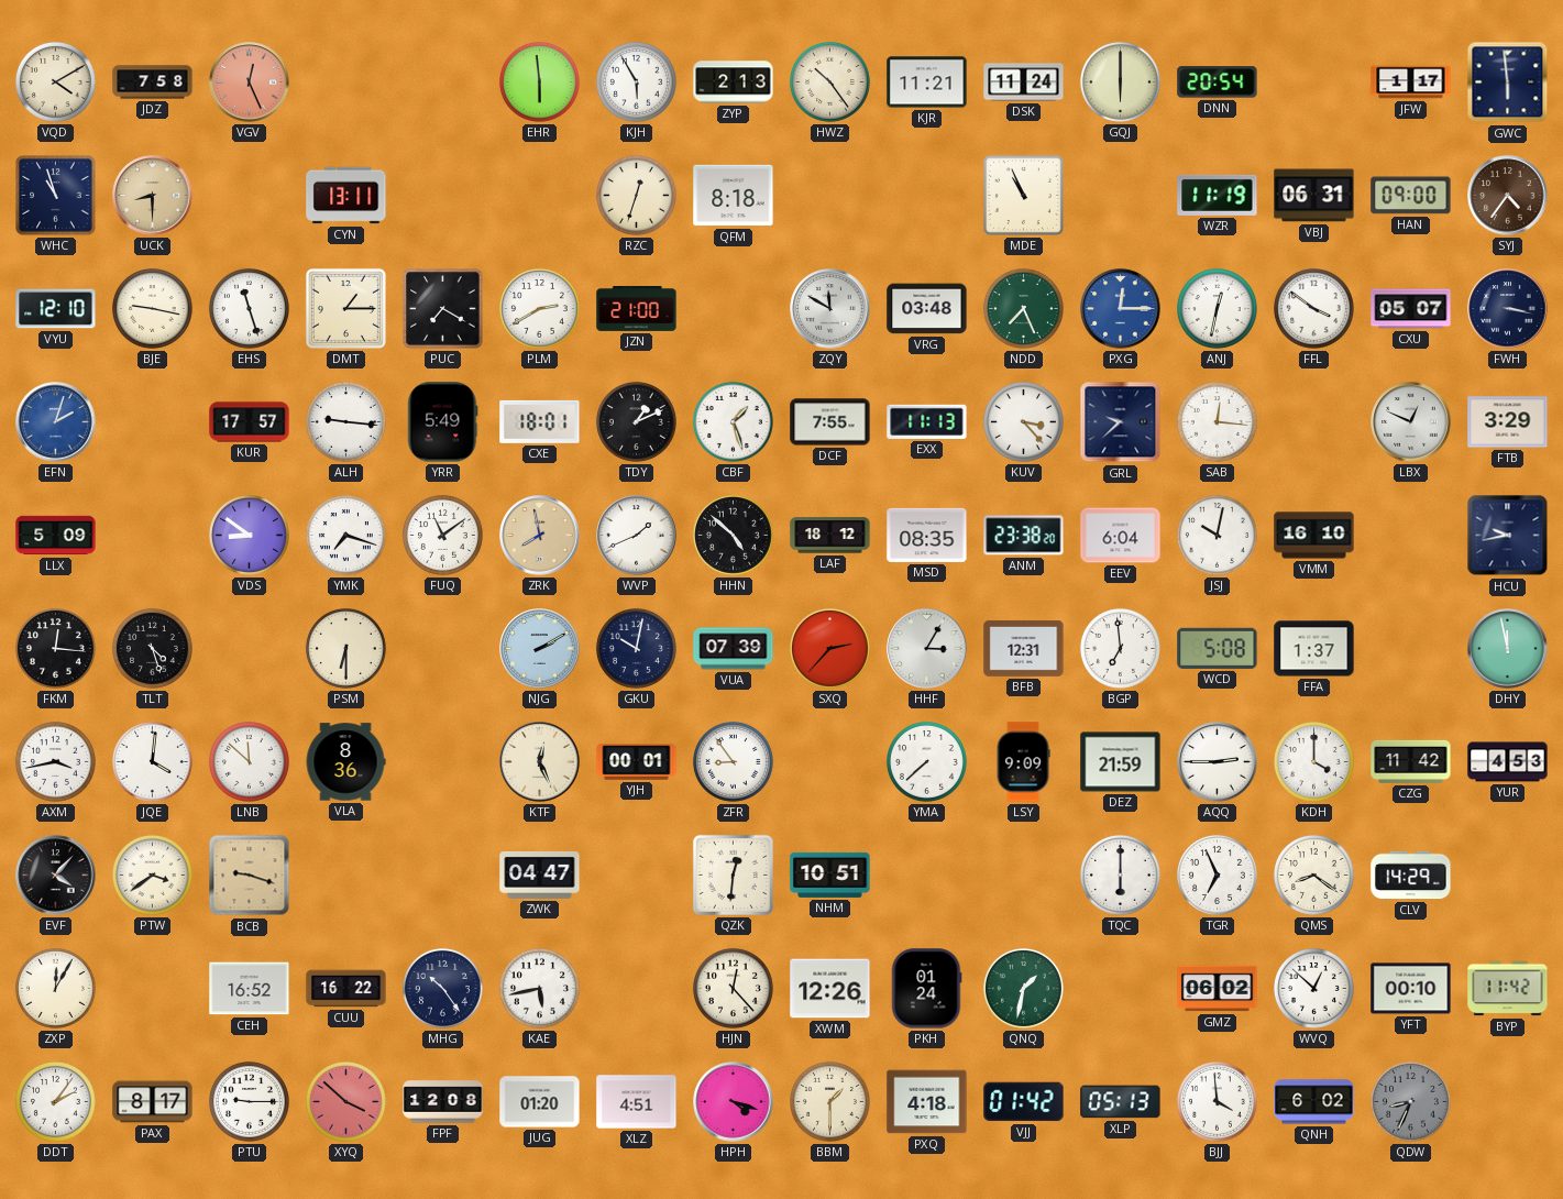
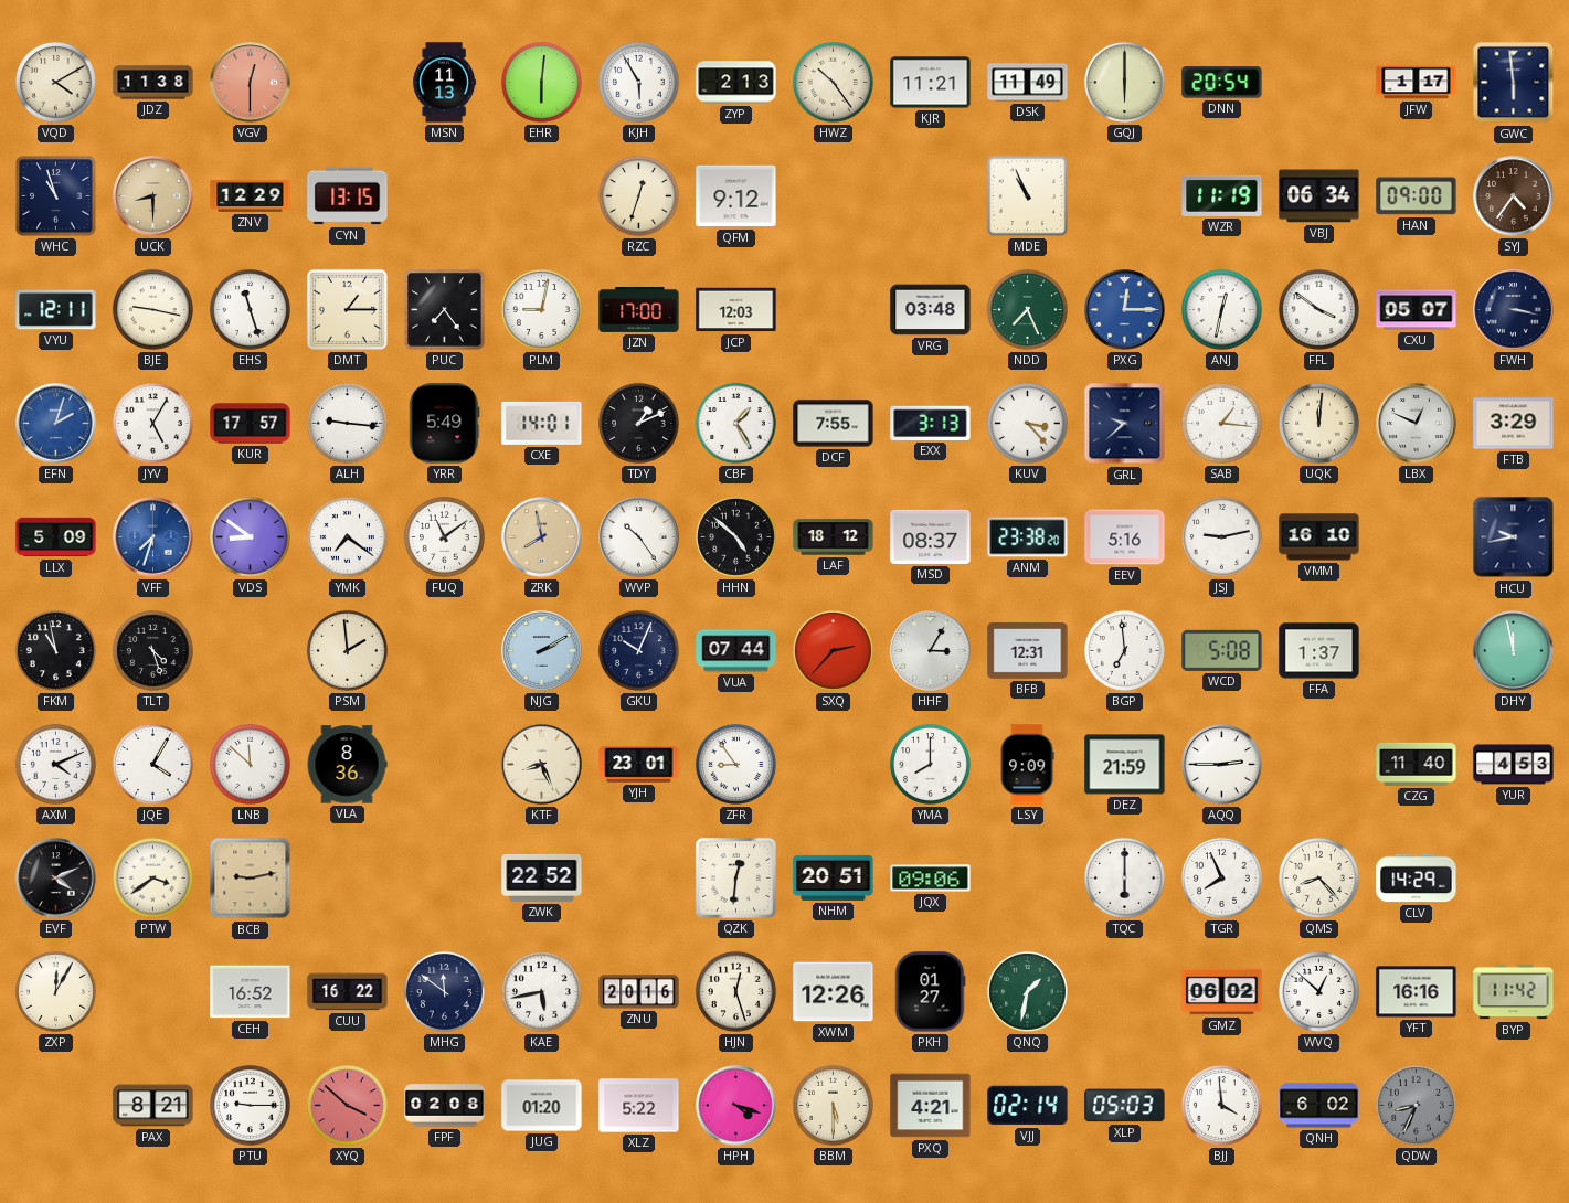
JDZ: 7:58 -> 11:38 (153, 83)
VGV: 12:26 -> 12:30 (251, 83)
MSN: none -> 11:13 (445, 83)
EHR: 5:59 -> 6:01 (541, 82)
DSK: 11:24 -> 11:49 (1028, 83)
ZNV: none -> 12:29 (251, 196)
CYN: 13:11 -> 13:15 (348, 196)
QFM: 8:18 -> 9:12 (736, 196)
VBJ: 06:31 -> 06:34 (1319, 196)
VYU: 12:10 -> 12:11 (56, 310)
PUC: 7:20 -> 7:24 (445, 310)
PLM: 2:40 -> 9:02 (541, 309)
JZN: 21:00 -> 17:00 (639, 309)
JCP: none -> 12:03 (736, 310)
ZQY: 11:50 -> none (830, 309)
JYV: none -> 5:05 (152, 423)
CXE: 18:01 -> 14:01 (542, 423)
CBF: 1:27 -> 1:25 (735, 423)
EXX: 11:13 -> 3:13 (931, 423)
SAB: 12:16 -> 1:16 (1221, 423)
UQK: none -> 12:01 (1318, 423)
VFF: none -> 7:33 (153, 537)
YMK: 7:18 -> 7:21 (347, 536)
WVP: 1:41 -> 10:24 (639, 537)
MSD: 08:35 -> 08:37 (931, 536)
EEV: 6:04 -> 5:16 (1125, 537)
JSJ: 10:02 -> 9:13 (1221, 536)
FKM: 12:16 -> 10:58 (55, 650)
PSM: 6:30 -> 1:59 (347, 650)
GKU: 10:02 -> 10:04 (638, 650)
VUA: 07:39 -> 07:44 (736, 651)
AXM: 3:43 -> 4:11 (55, 764)
JQE: 4:01 -> 4:05 (152, 764)
KTF: 12:26 -> 8:26 (542, 765)
YJH: 00:01 -> 23:01 (639, 765)
YMA: 7:38 -> 8:00 (930, 764)
KDH: 4:00 -> none (1313, 761)
CZG: 11:42 -> 11:40 (1417, 764)
EVF: 4:07 -> 4:11 (56, 879)
BCB: 9:18 -> 9:13 (251, 879)
ZWK: 04:47 -> 22:52 (542, 877)
NHM: 10:51 -> 20:51 (834, 877)
JQX: none -> 09:06 (931, 879)
TGR: 6:56 -> 7:56 (1221, 877)
QMS: 8:21 -> 8:23 (1318, 877)
MHG: 10:24 -> 11:51 (444, 991)
ZNU: none -> 20:16 (639, 992)
HJN: 12:23 -> 12:27 (735, 991)
PKH: 01:24 -> 01:27 (930, 992)
YFT: 00:10 -> 16:16 (1417, 992)
DDT: 2:06 -> none (55, 1101)
PAX: 8:17 -> 8:21 (153, 1106)
FPF: 12:08 -> 02:08 (445, 1106)
XLZ: 4:51 -> 5:22 (639, 1106)
BBM: 1:30 -> 5:30 (833, 1105)
PXQ: 4:18 -> 4:21 (931, 1106)
VJJ: 01:42 -> 02:14 (1028, 1106)
XLP: 05:13 -> 05:03 (1125, 1106)
